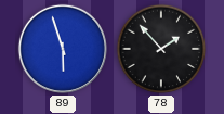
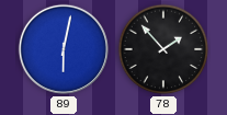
89: 5:57 -> 6:02 (64, 49)
